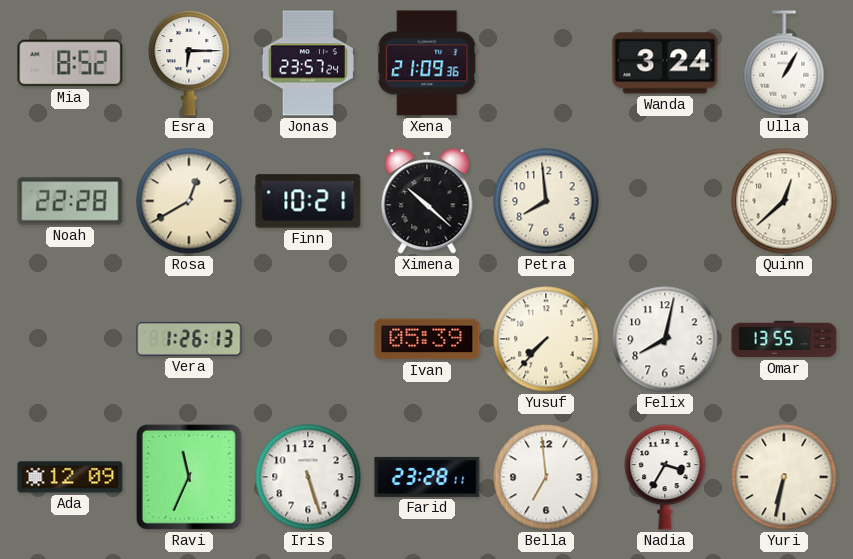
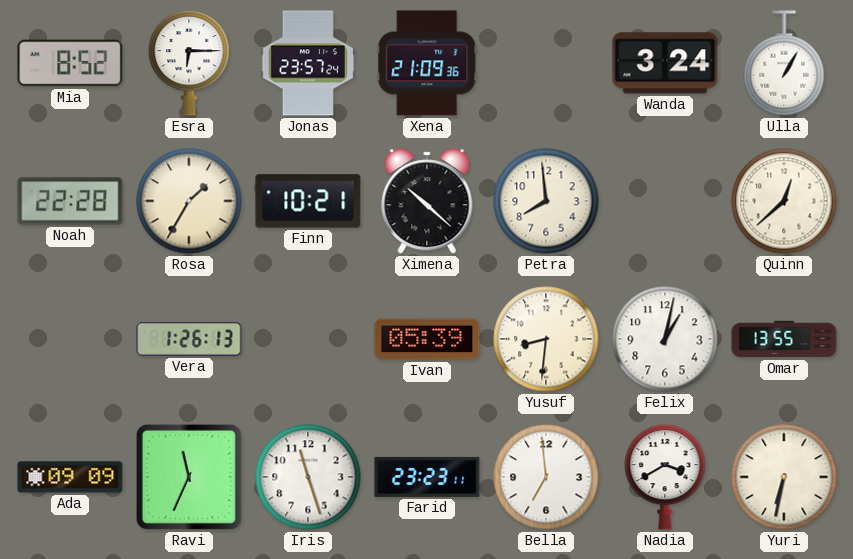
Rosa: 12:40 -> 1:35 (189, 201)
Yusuf: 7:37 -> 8:31 (546, 339)
Felix: 8:02 -> 1:02 (665, 339)
Ada: 12:09 -> 09:09 (70, 477)
Iris: 5:27 -> 11:27 (308, 477)
Farid: 23:28 -> 23:23 (427, 477)
Nadia: 3:35 -> 3:40 (665, 477)
